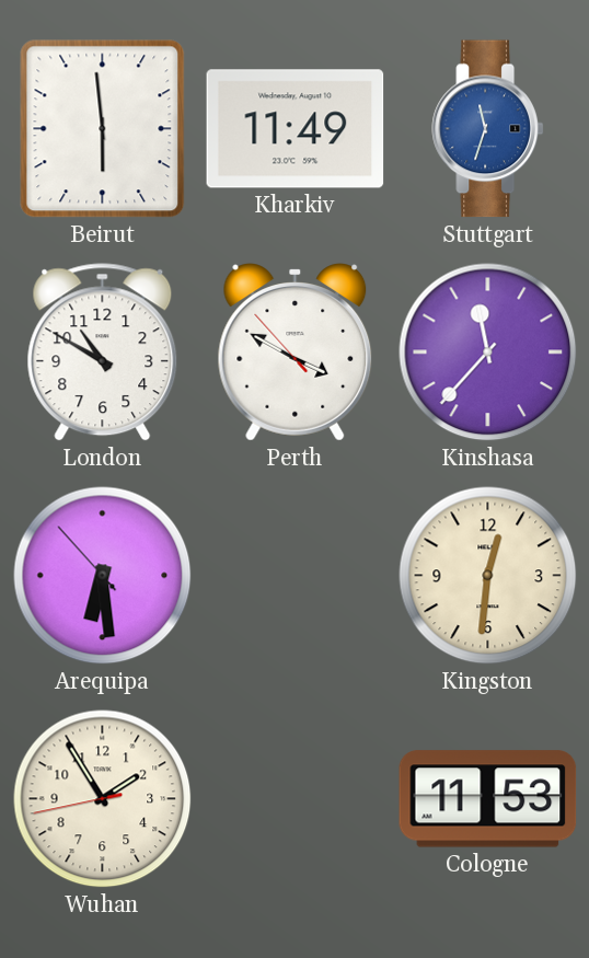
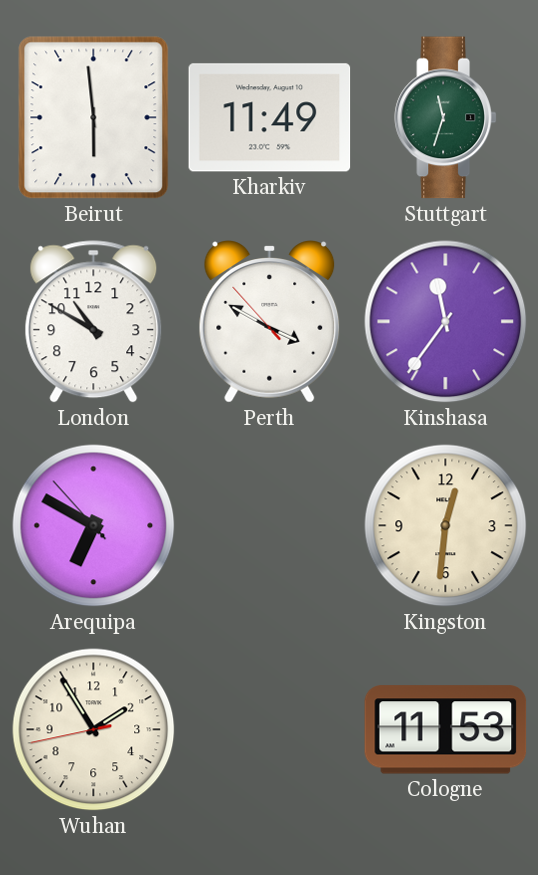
Stuttgart dial: blue -> green (446, 118)
Kinshasa: 11:37 -> 11:36 (446, 322)
Arequipa: 6:28 -> 6:49 (94, 526)
